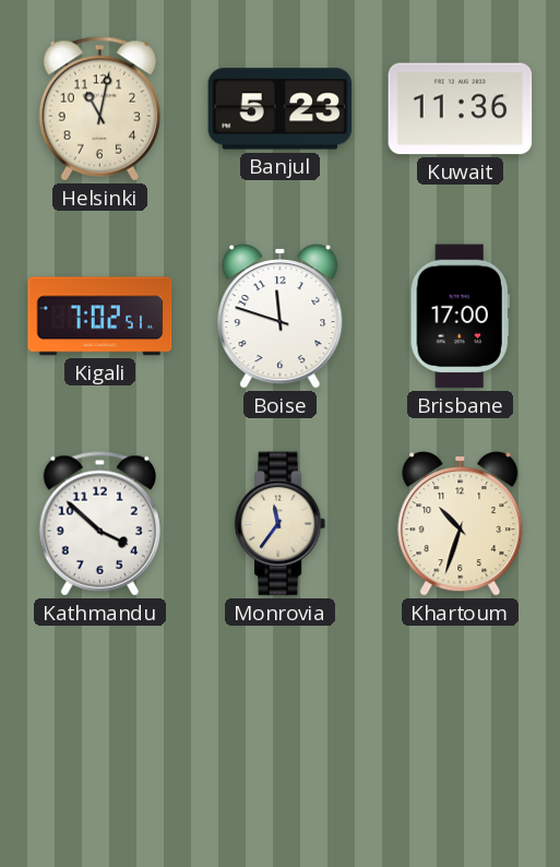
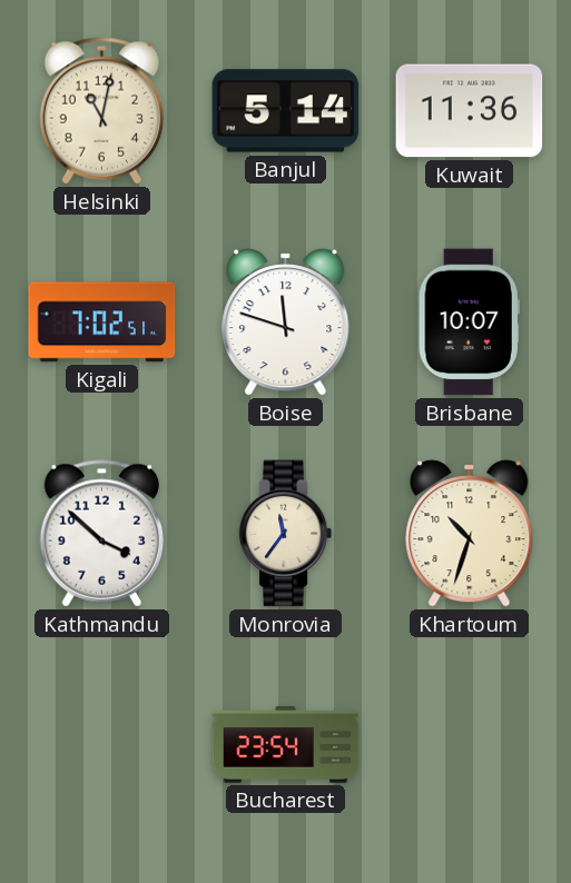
Banjul: 5:23 -> 5:14 (286, 111)
Brisbane: 17:00 -> 10:07 (469, 323)
Bucharest: none -> 23:54 (286, 745)
